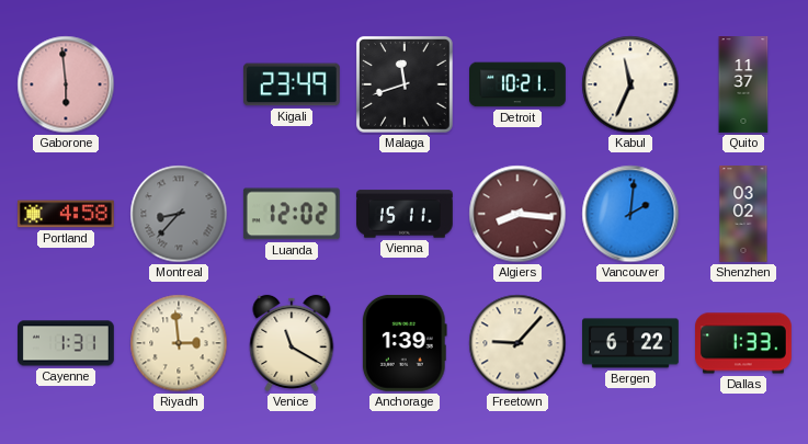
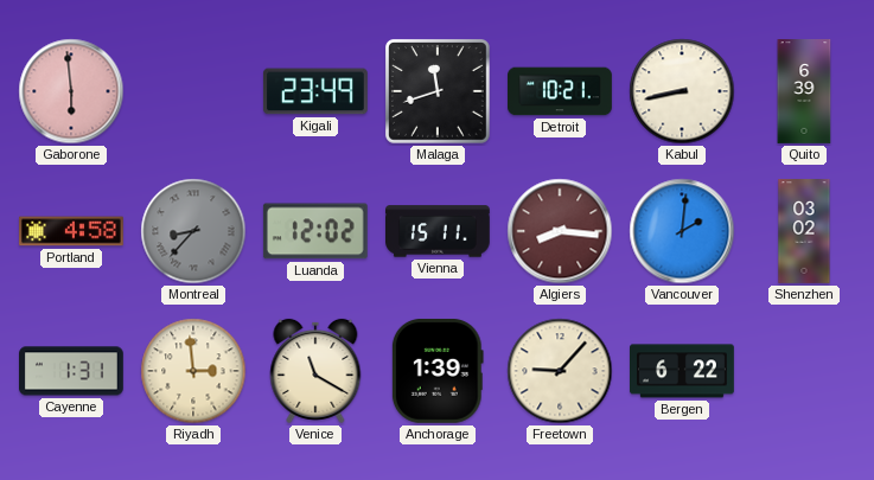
Kabul: 11:34 -> 8:43 (682, 91)
Quito: 11:37 -> 6:39 (804, 92)
Dallas: 1:33 -> none (744, 343)
